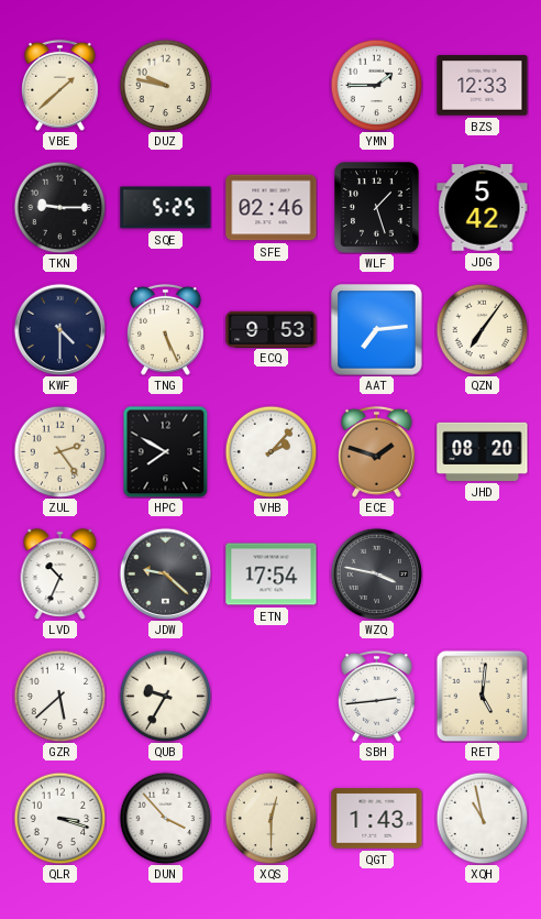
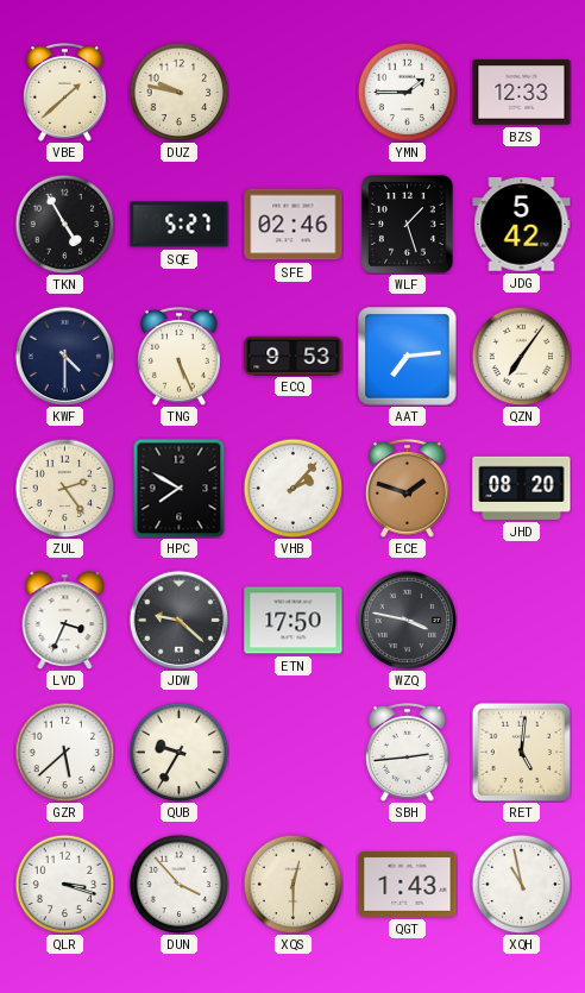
TKN: 9:15 -> 4:55 (64, 224)
SQE: 5:25 -> 5:27 (180, 225)
LVD: 10:34 -> 3:34 (65, 620)
ETN: 17:54 -> 17:50 (294, 621)
